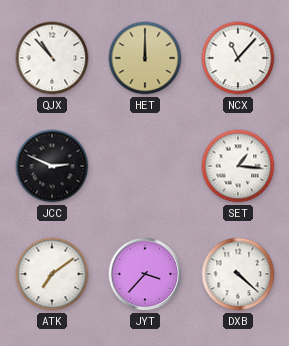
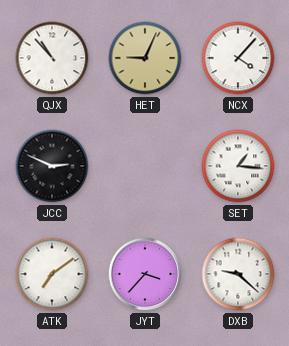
HET: 12:00 -> 9:04 (145, 58)
NCX: 11:07 -> 4:07 (238, 58)
DXB: 4:22 -> 9:22 (238, 274)
